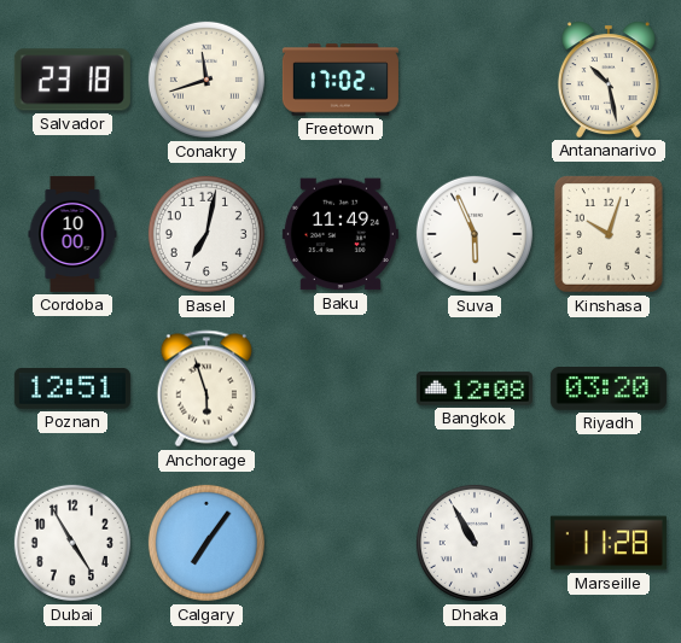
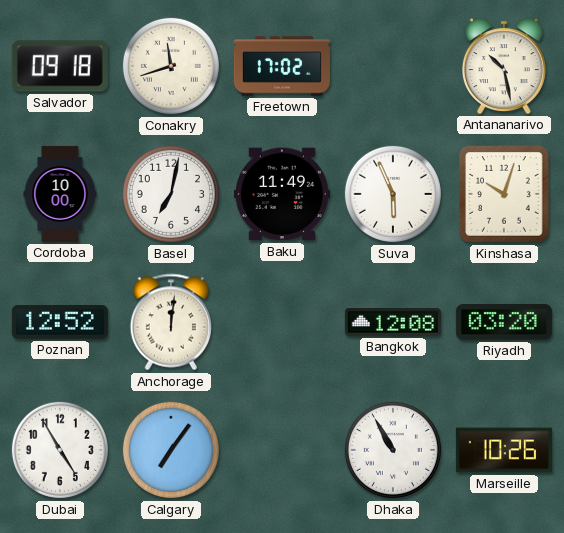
Salvador: 23:18 -> 09:18 (60, 66)
Poznan: 12:51 -> 12:52 (60, 322)
Anchorage: 5:57 -> 12:01 (170, 322)
Marseille: 11:28 -> 10:26 (504, 450)
